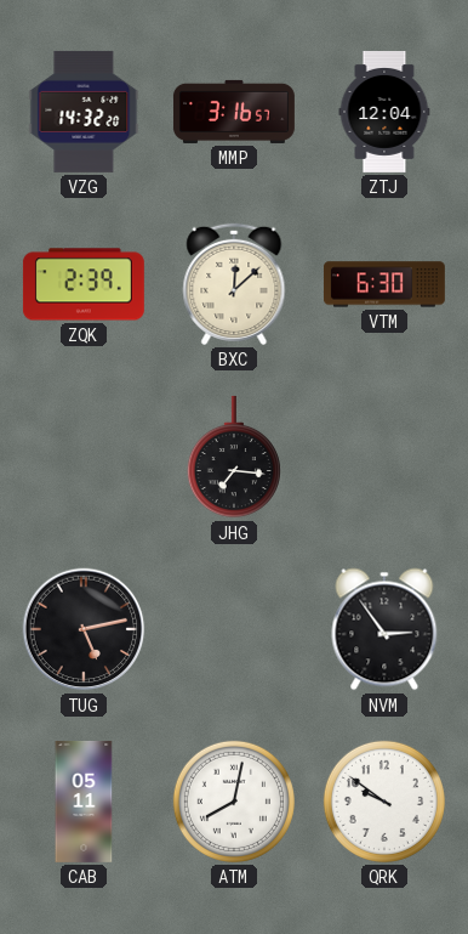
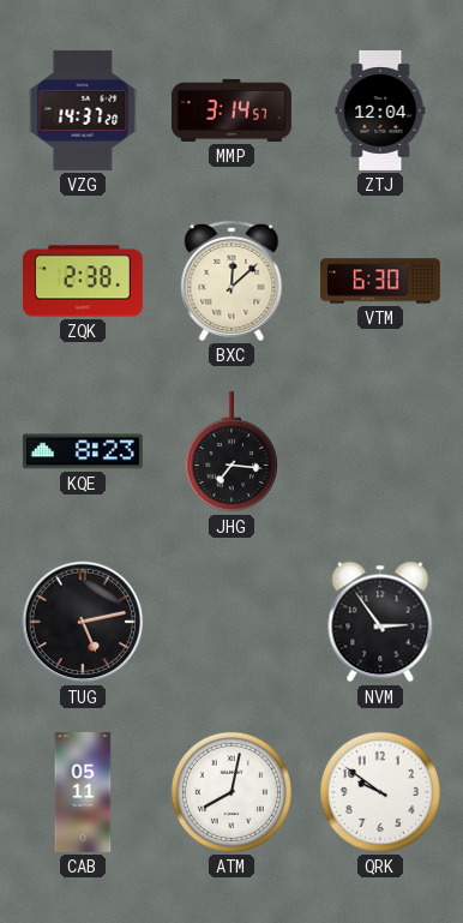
VZG: 14:32 -> 14:37 (83, 110)
MMP: 3:16 -> 3:14 (231, 110)
ZQK: 2:39 -> 2:38 (83, 281)
KQE: none -> 8:23 (83, 451)
